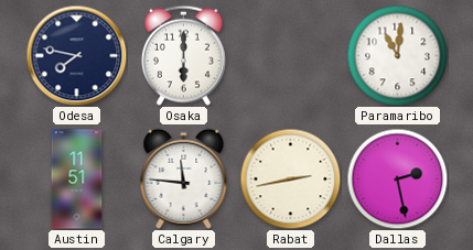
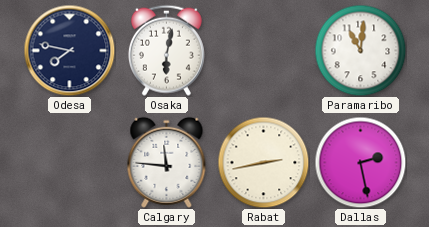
Osaka: 6:00 -> 6:02 (166, 50)
Austin: 11:51 -> none (77, 180)
